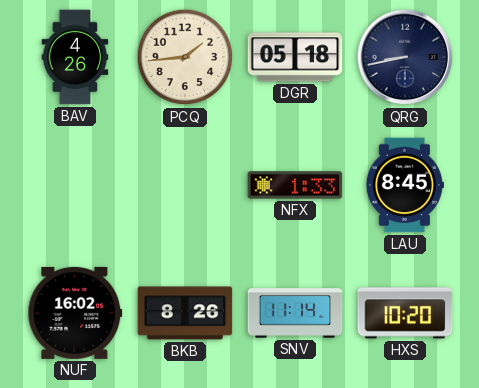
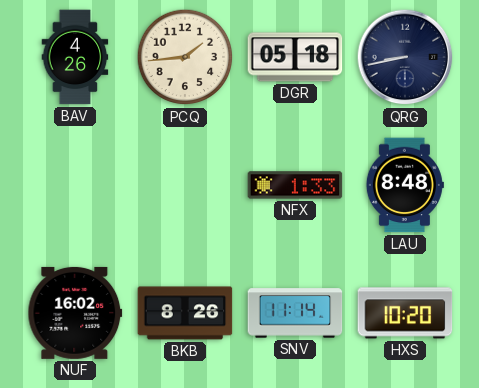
LAU: 8:45 -> 8:48 (405, 185)
